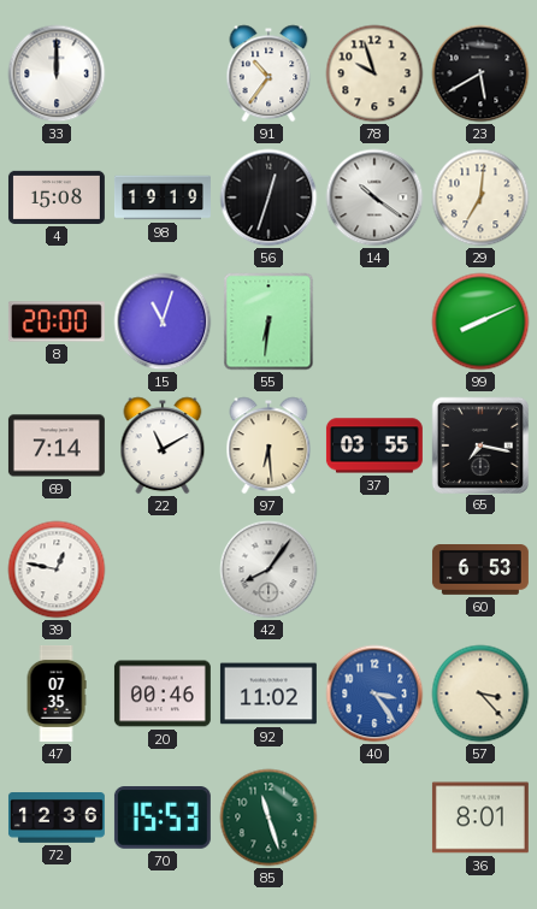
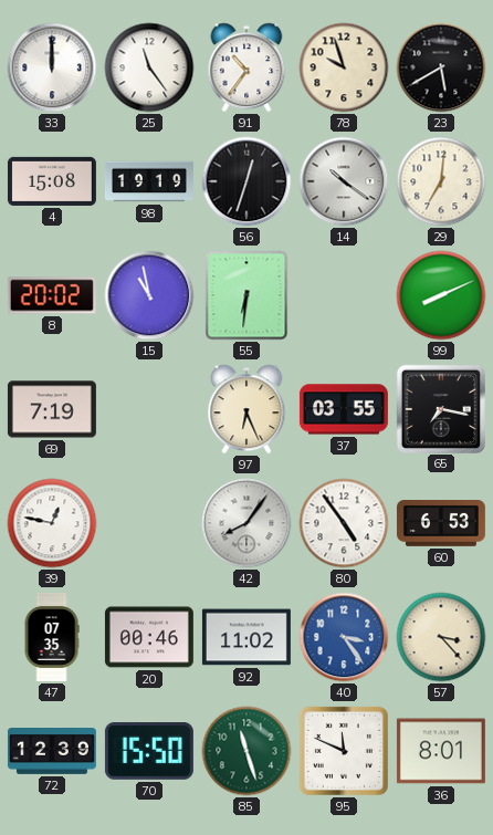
25: none -> 11:24 (149, 67)
8: 20:00 -> 20:02 (52, 295)
15: 11:03 -> 10:58 (149, 295)
69: 7:14 -> 7:19 (52, 409)
22: 11:10 -> none (163, 445)
97: 6:29 -> 6:26 (246, 409)
80: none -> 4:54 (344, 523)
72: 12:36 -> 12:39 (52, 752)
70: 15:53 -> 15:50 (149, 752)
95: none -> 11:49 (344, 751)
